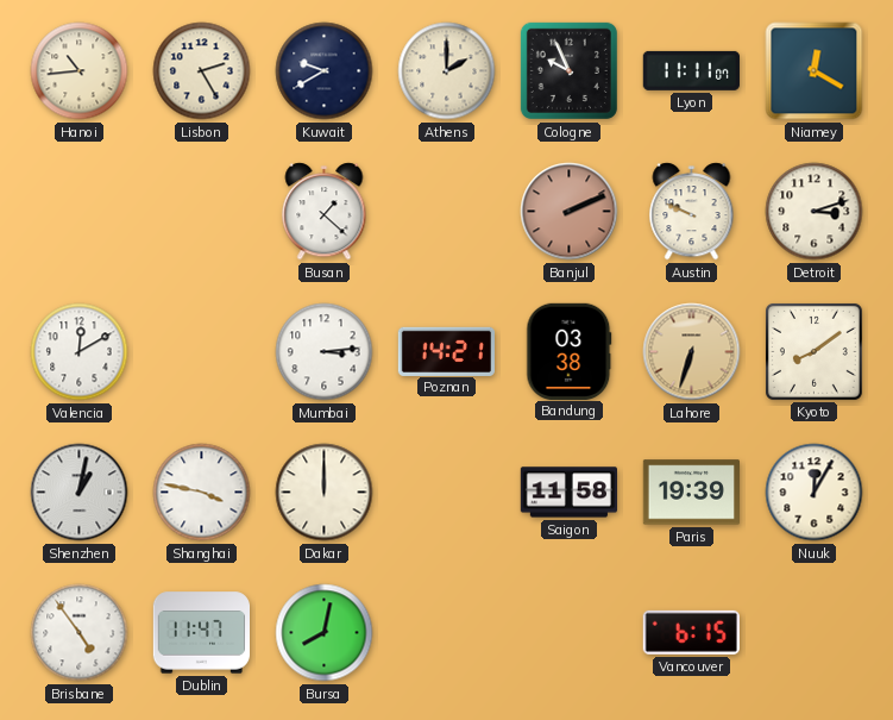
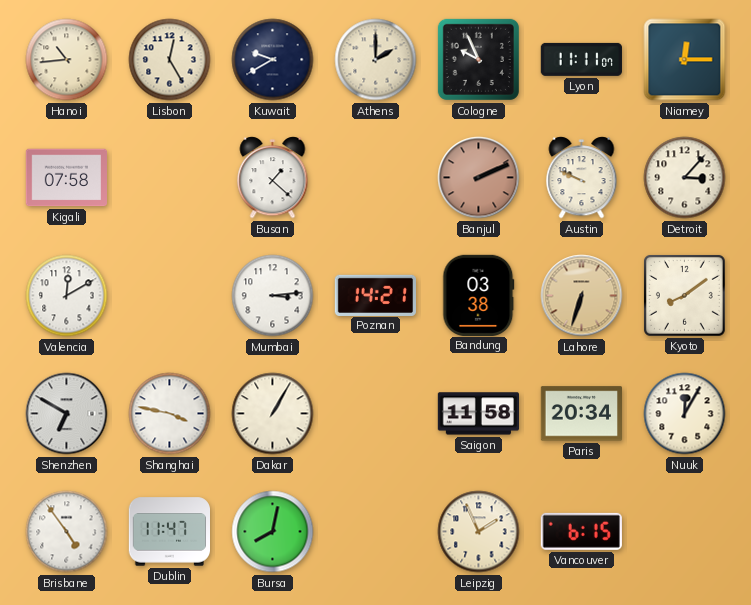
Lisbon: 2:25 -> 12:25 (170, 60)
Niamey: 12:20 -> 12:15 (685, 60)
Kigali: none -> 07:58 (66, 178)
Detroit: 3:12 -> 3:07 (685, 178)
Shenzhen: 1:02 -> 6:50 (67, 414)
Dakar: 12:00 -> 1:05 (273, 414)
Paris: 19:39 -> 20:34 (581, 414)
Leipzig: none -> 1:56 (479, 532)
